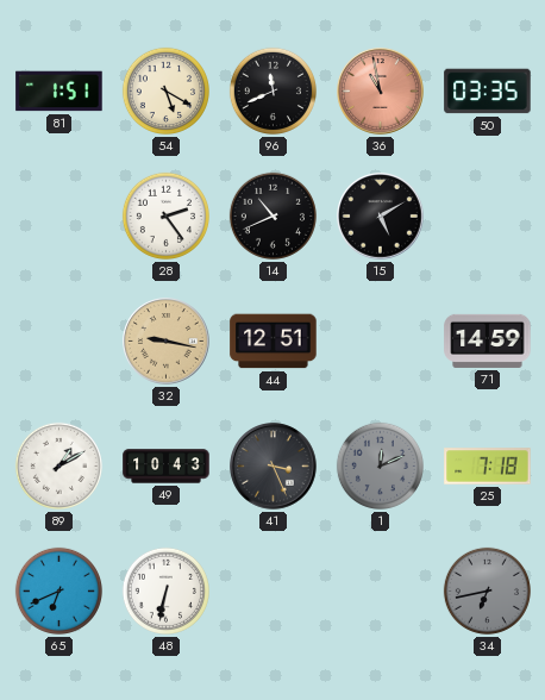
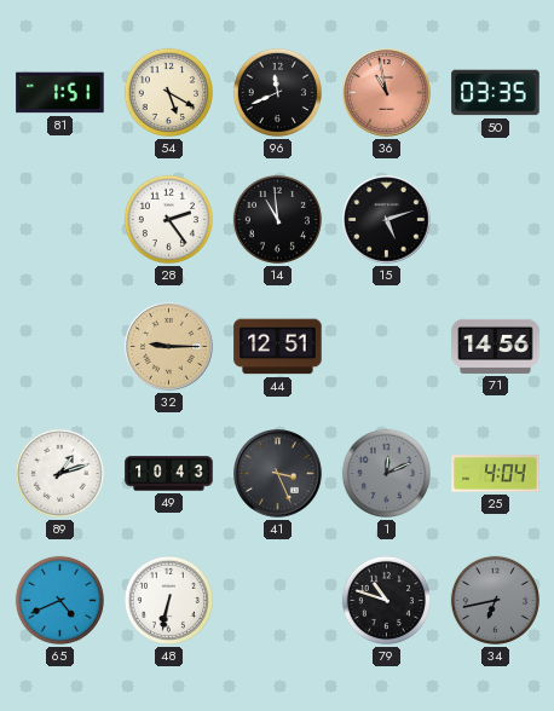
14: 10:41 -> 10:59 (277, 219)
15: 5:10 -> 5:12 (387, 220)
32: 9:17 -> 9:15 (169, 347)
71: 14:59 -> 14:56 (496, 346)
89: 1:10 -> 1:12 (59, 473)
25: 7:18 -> 4:04 (496, 474)
65: 6:41 -> 4:41 (59, 600)
79: none -> 10:48 (386, 600)
